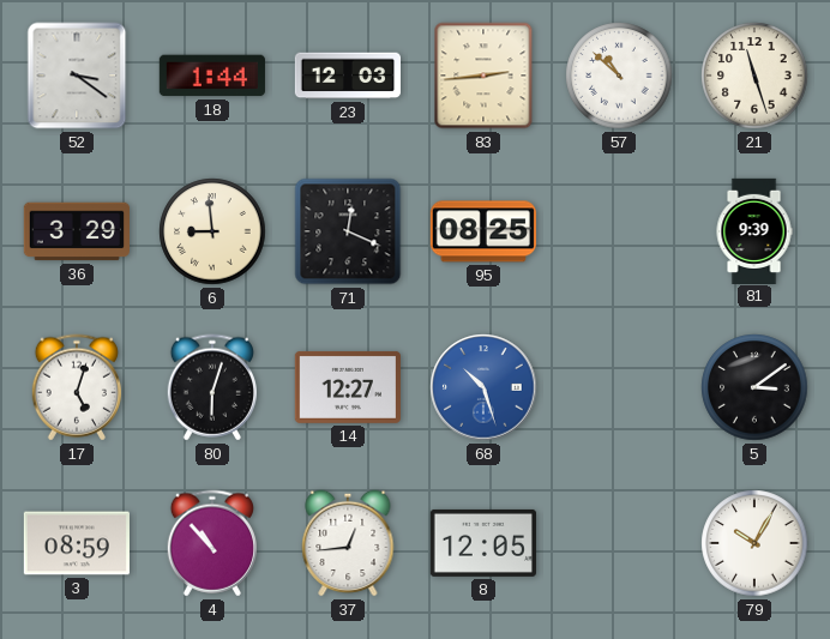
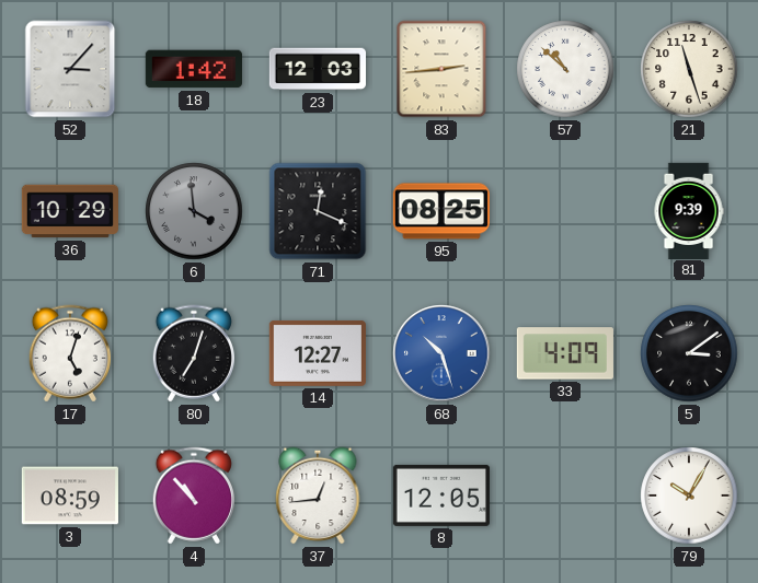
52: 3:21 -> 3:07 (70, 69)
18: 1:44 -> 1:42 (194, 69)
36: 3:29 -> 10:29 (70, 211)
6: 8:59 -> 3:59 (194, 211)
6 dial: cream -> grey (194, 211)
80: 6:03 -> 7:03 (193, 353)
33: none -> 4:09 (565, 353)
